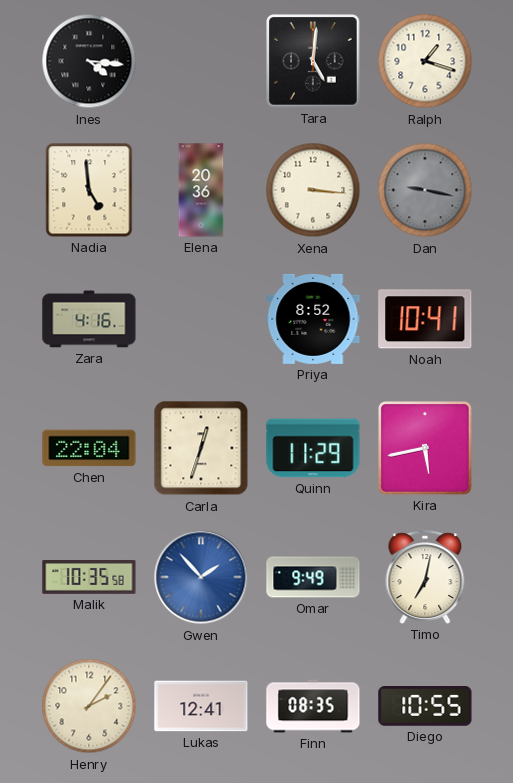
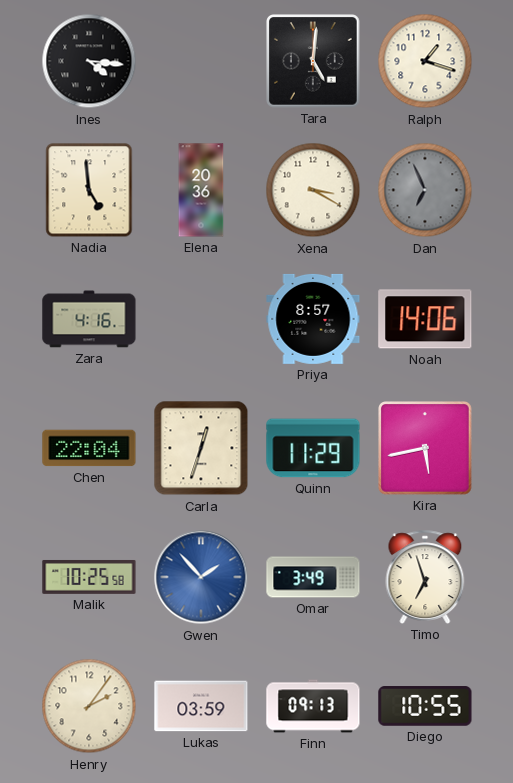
Xena: 3:16 -> 3:20 (313, 190)
Dan: 9:17 -> 6:56 (425, 190)
Priya: 8:52 -> 8:57 (313, 319)
Noah: 10:41 -> 14:06 (425, 319)
Malik: 10:35 -> 10:25 (89, 577)
Omar: 9:49 -> 3:49 (313, 577)
Timo: 7:02 -> 6:57 (425, 577)
Lukas: 12:41 -> 03:59 (201, 706)
Finn: 08:35 -> 09:13 (313, 706)
